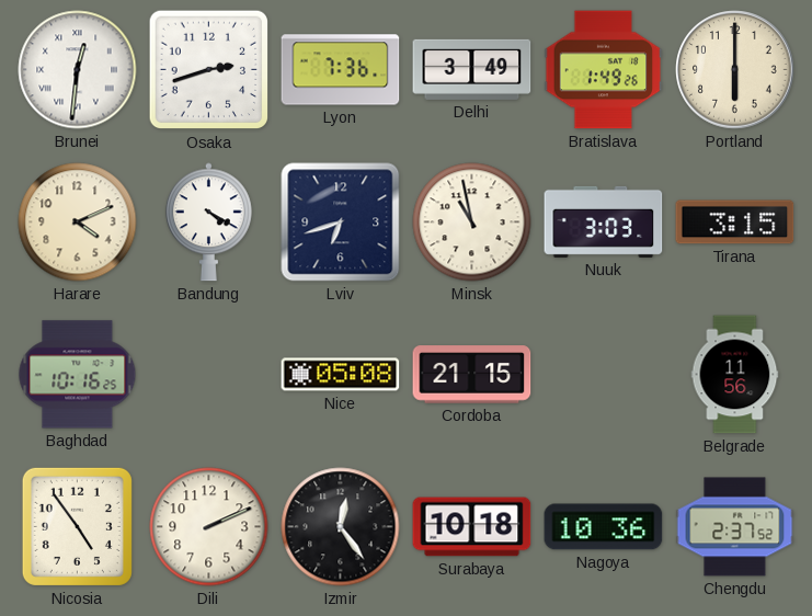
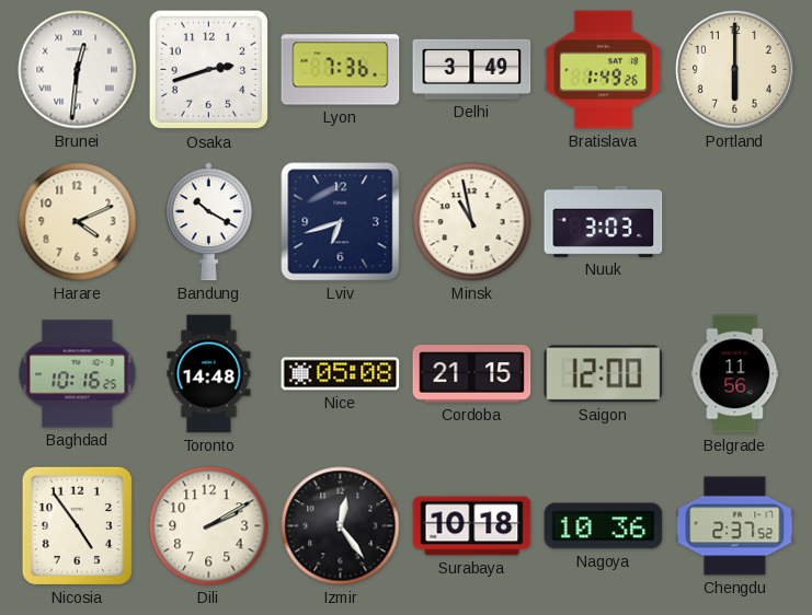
Bandung: 4:20 -> 10:20 (208, 222)
Tirana: 3:15 -> none (735, 223)
Toronto: none -> 14:48 (209, 374)
Saigon: none -> 12:00 (604, 374)
Dili: 2:11 -> 2:10 (209, 526)
